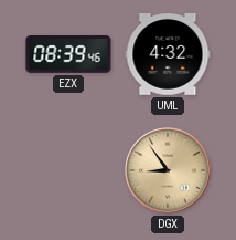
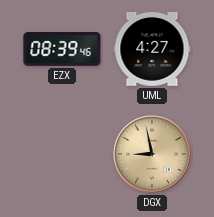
UML: 4:32 -> 4:27 (152, 50)
DGX: 8:54 -> 8:58 (152, 154)
